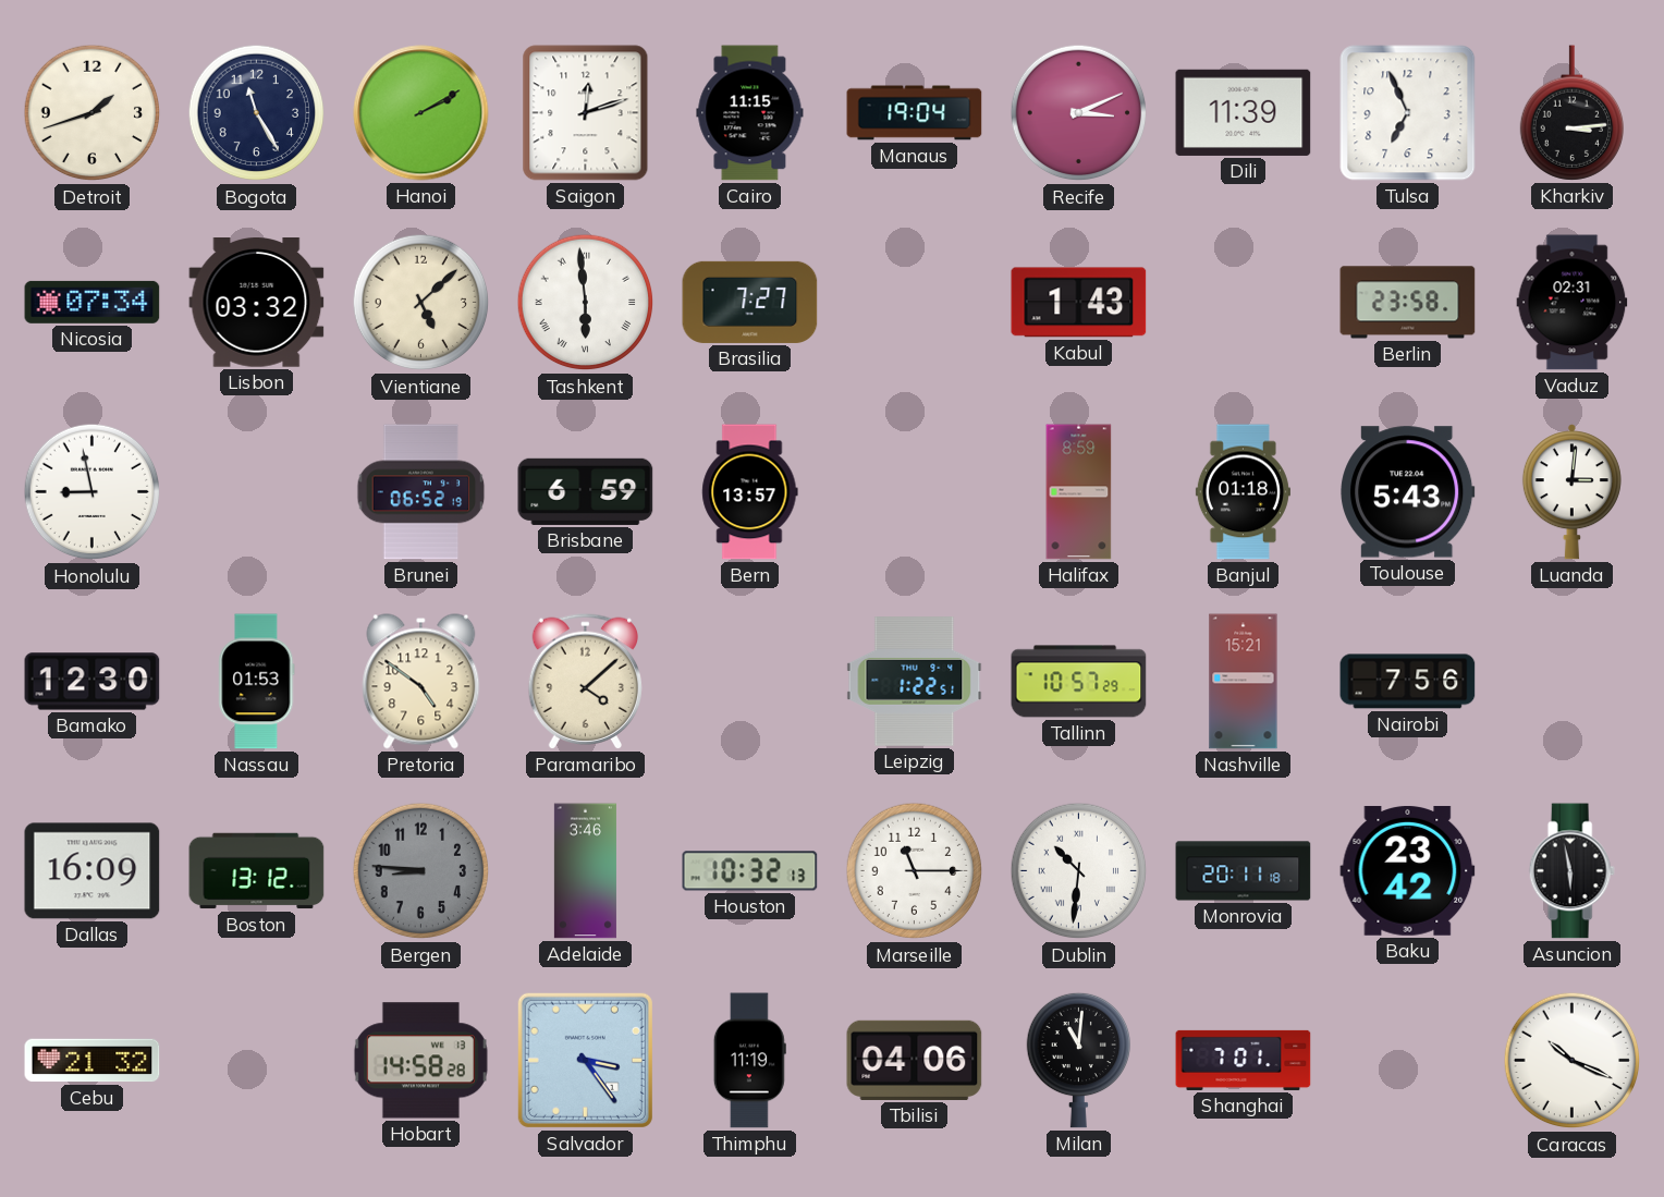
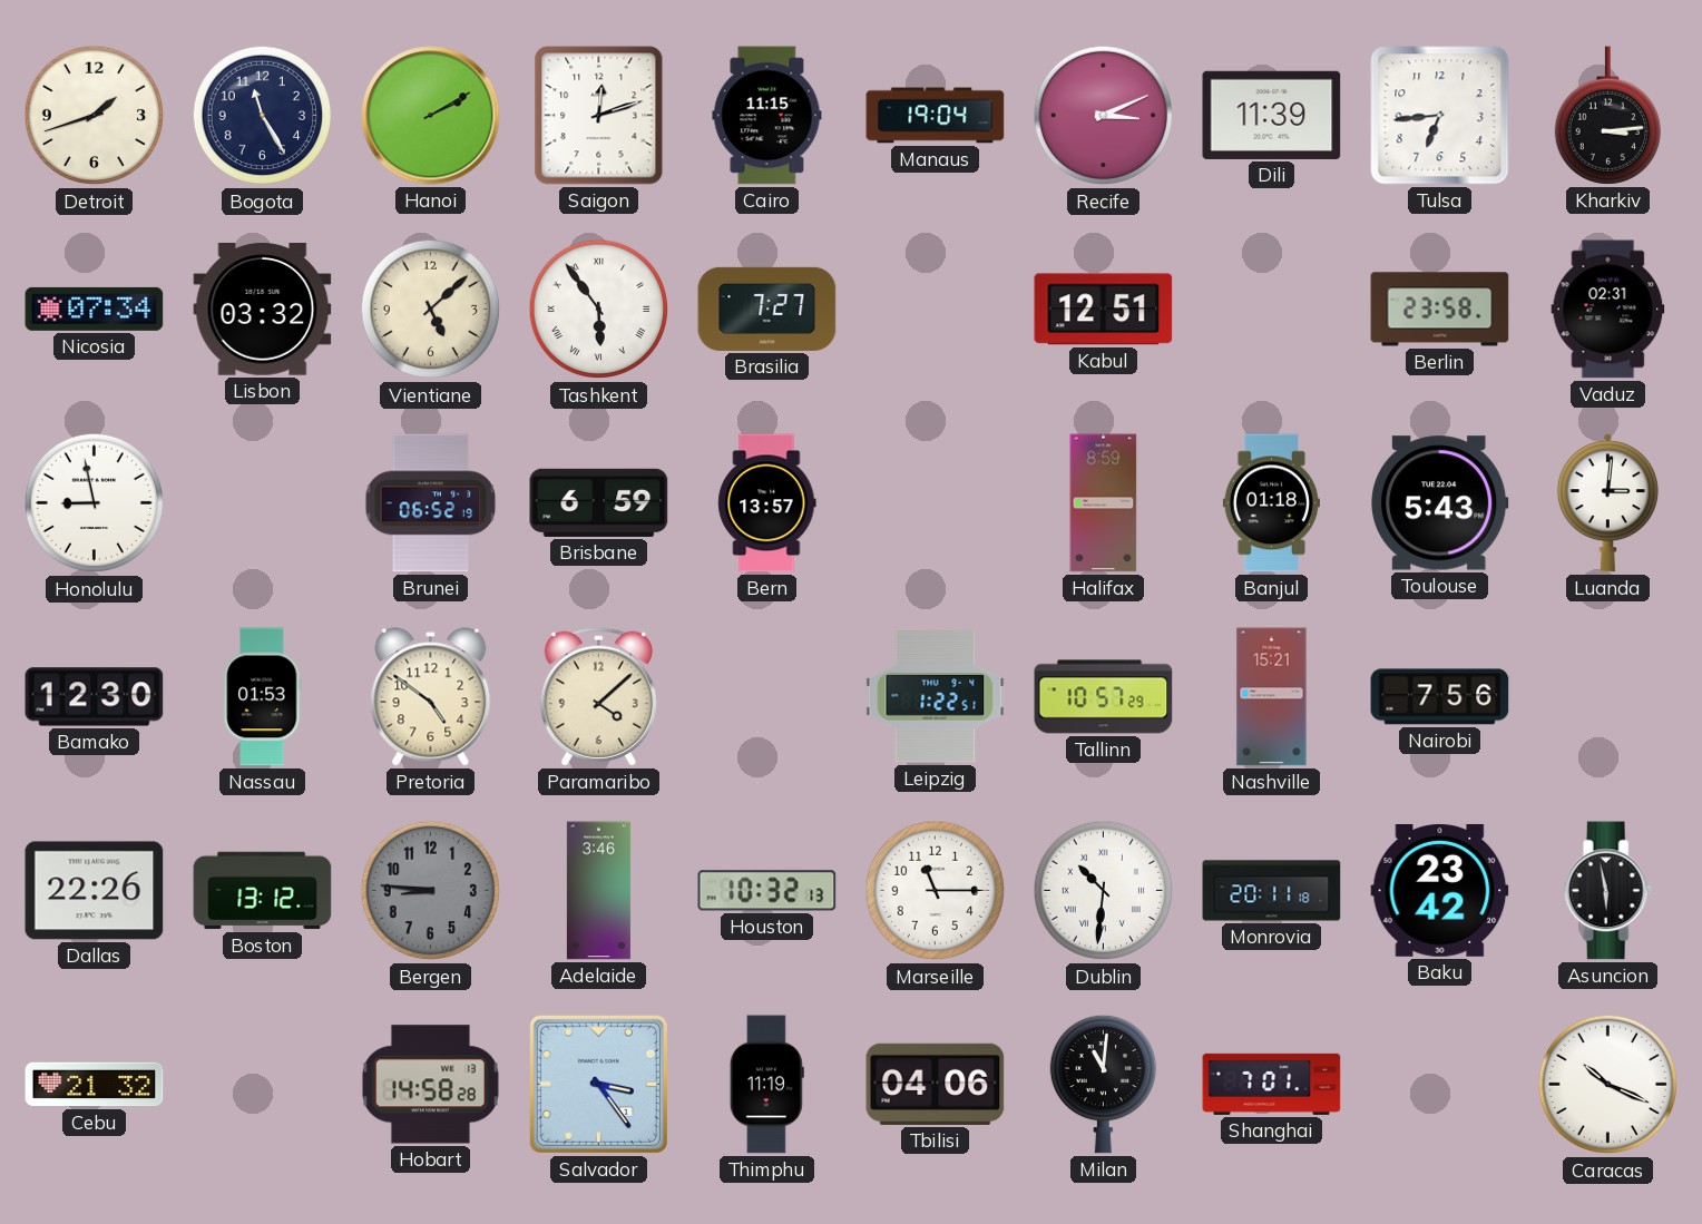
Tulsa: 6:56 -> 6:44 (1440, 116)
Tashkent: 5:59 -> 5:54 (599, 310)
Kabul: 1:43 -> 12:51 (1104, 310)
Dallas: 16:09 -> 22:26 (95, 891)
